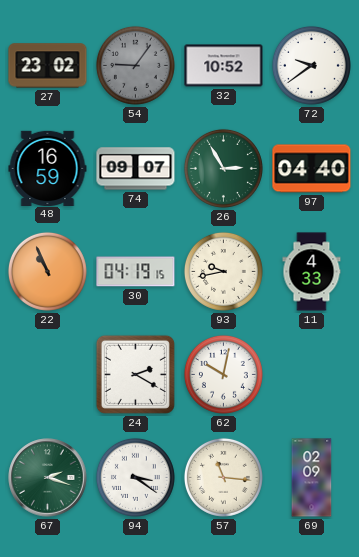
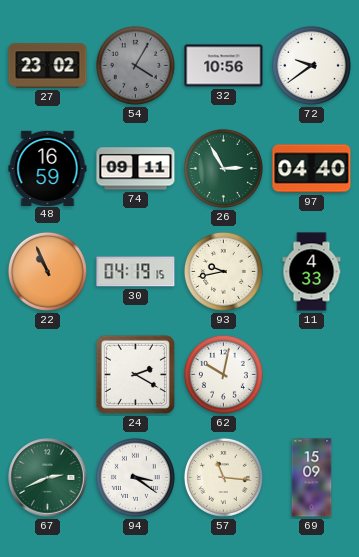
54: 9:06 -> 4:05 (135, 65)
32: 10:52 -> 10:56 (224, 66)
74: 09:07 -> 09:11 (136, 169)
67: 2:18 -> 2:41 (48, 478)
69: 02:09 -> 15:09 (312, 478)
